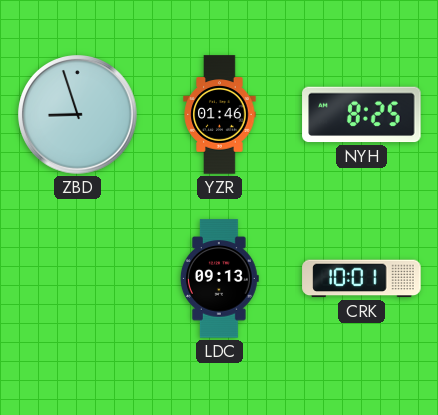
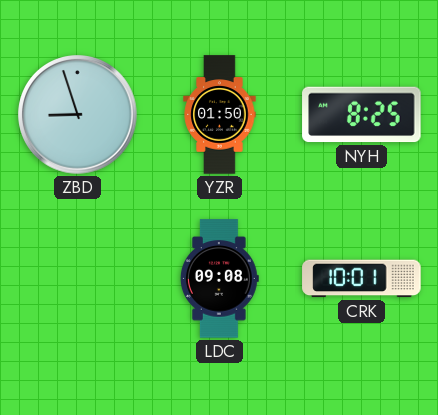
YZR: 01:46 -> 01:50 (220, 115)
LDC: 09:13 -> 09:08 (219, 279)
